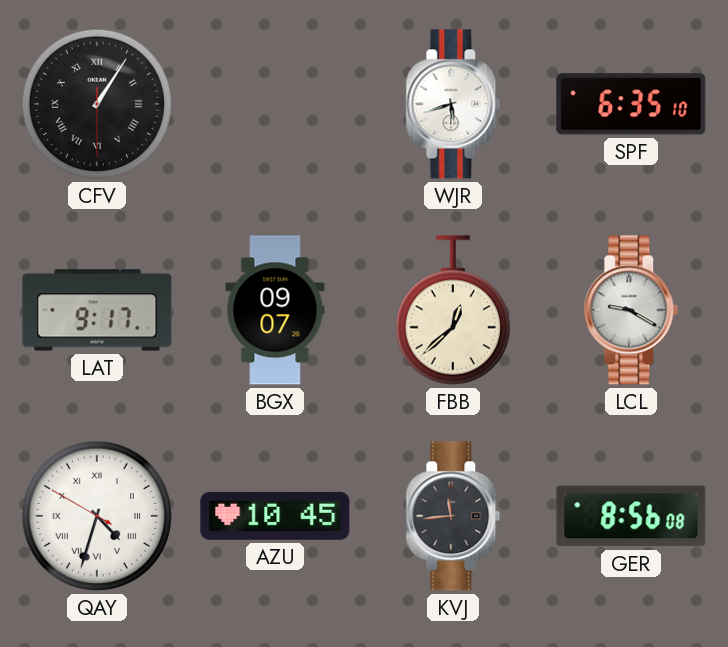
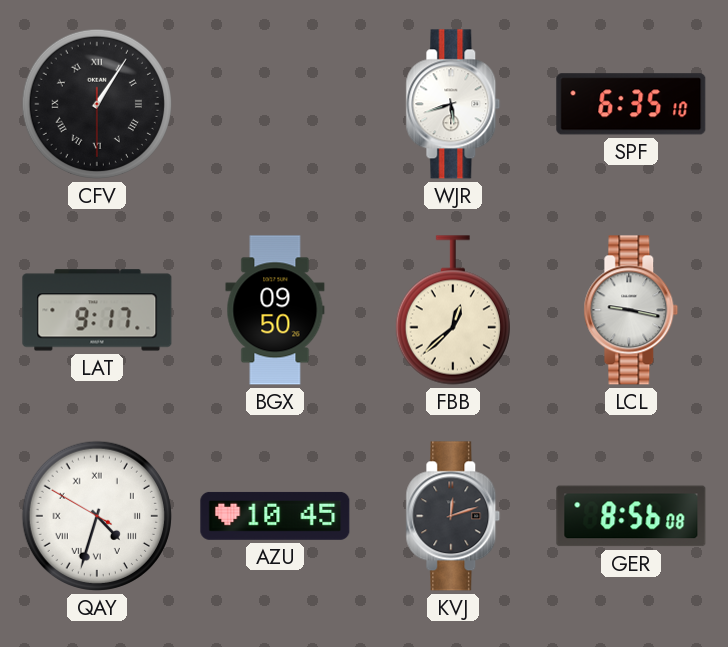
BGX: 09:07 -> 09:50 (275, 310)
LCL: 9:20 -> 9:17 (631, 310)
KVJ: 11:44 -> 12:12 (453, 516)
